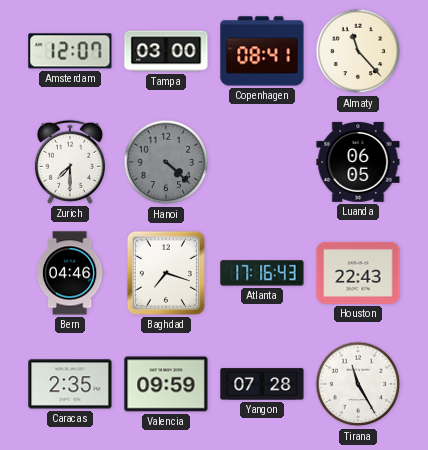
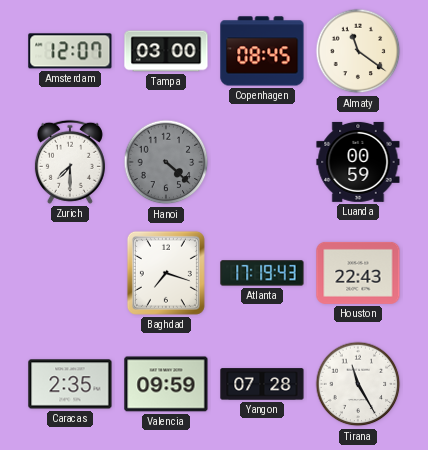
Copenhagen: 08:41 -> 08:45 (262, 51)
Almaty: 11:23 -> 11:21 (358, 51)
Luanda: 06:05 -> 00:59 (358, 162)
Bern: 04:46 -> none (70, 273)
Atlanta: 17:16 -> 17:19 (262, 273)
